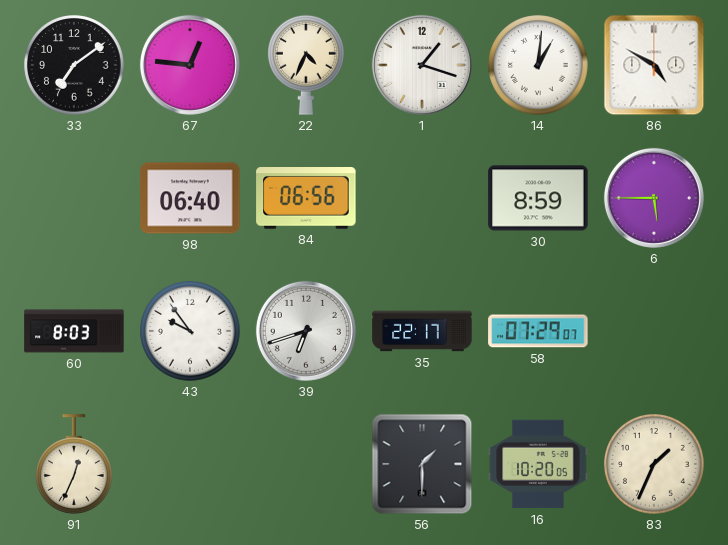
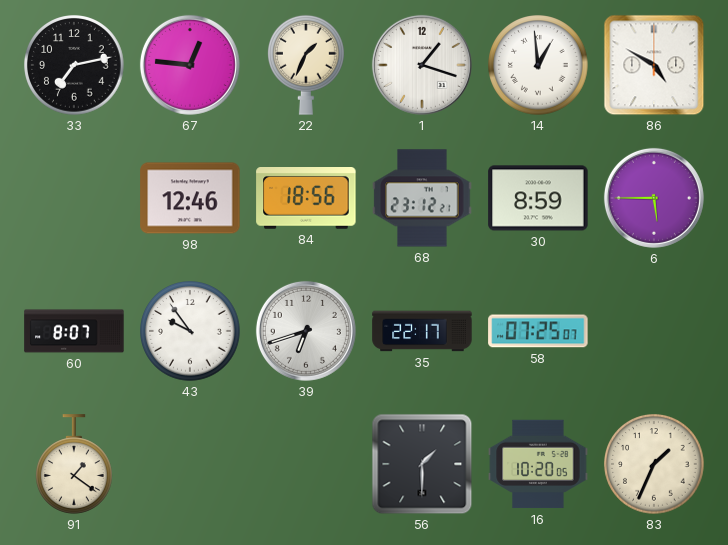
33: 7:09 -> 7:13 (74, 65)
22: 4:34 -> 1:34 (307, 65)
14: 1:01 -> 12:59 (538, 65)
98: 06:40 -> 12:46 (190, 198)
84: 06:56 -> 18:56 (306, 199)
68: none -> 23:12 (422, 198)
60: 8:03 -> 8:07 (74, 331)
58: 07:29 -> 07:25 (538, 331)
91: 12:34 -> 1:21 (75, 464)
